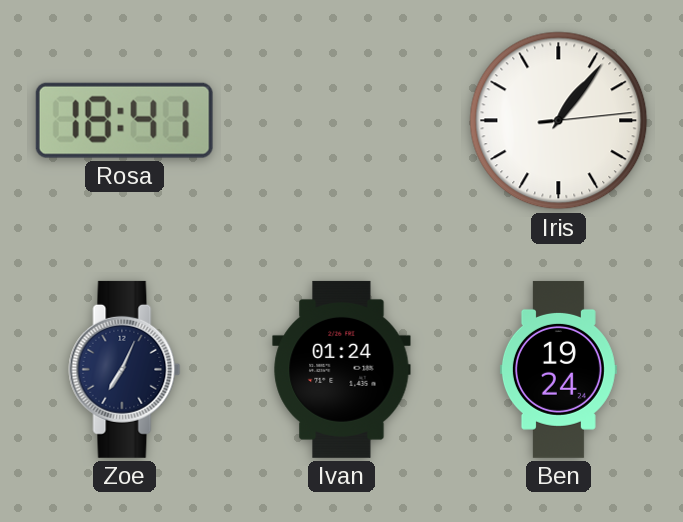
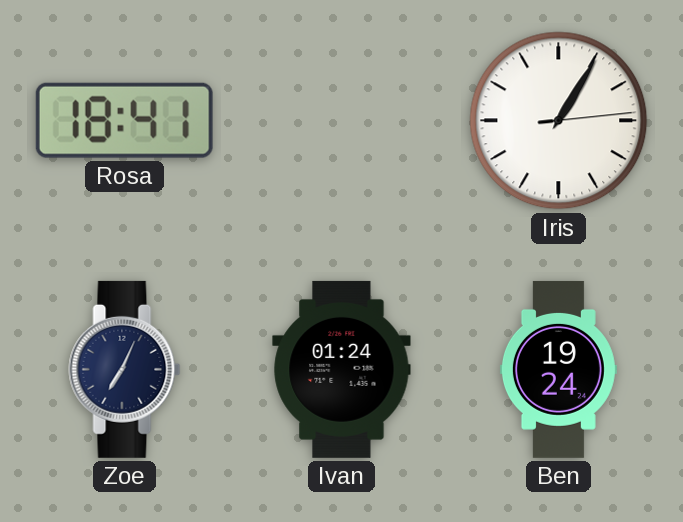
Iris: 1:06 -> 1:05 (559, 121)
